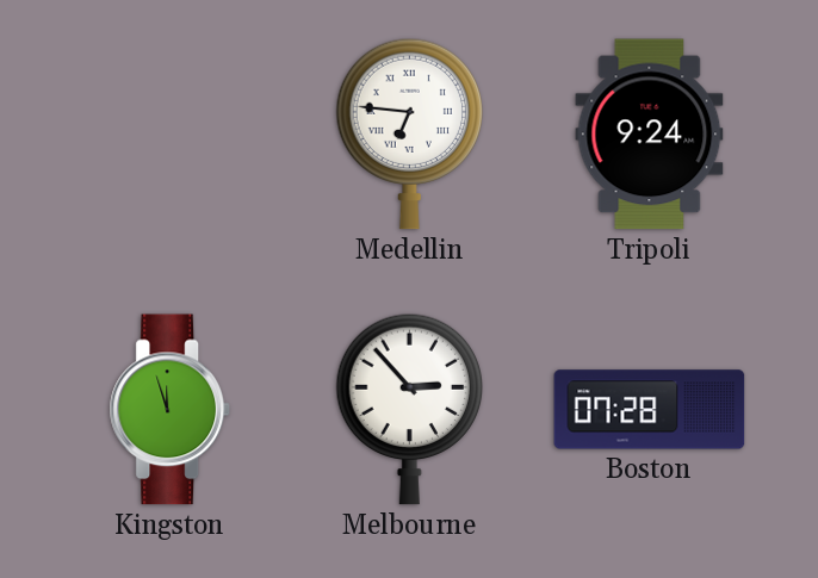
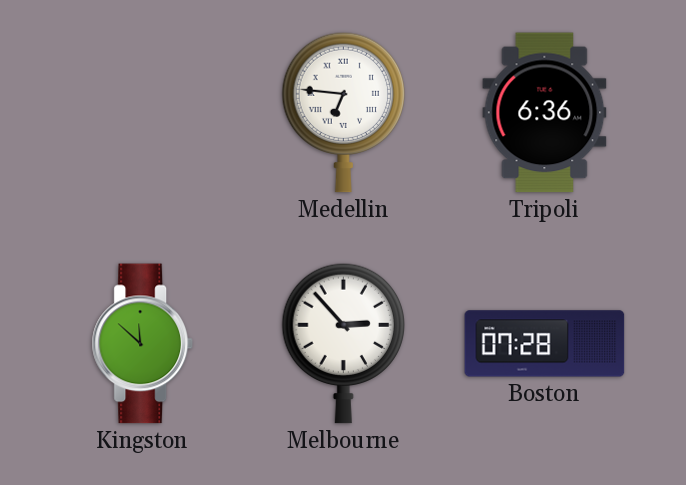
Tripoli: 9:24 -> 6:36 (545, 113)
Kingston: 11:57 -> 11:52 (142, 344)
